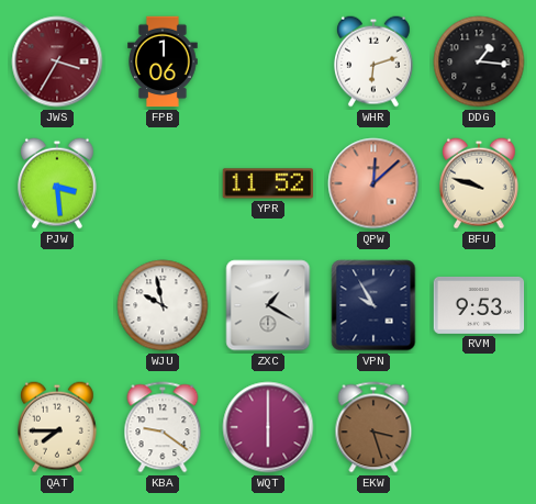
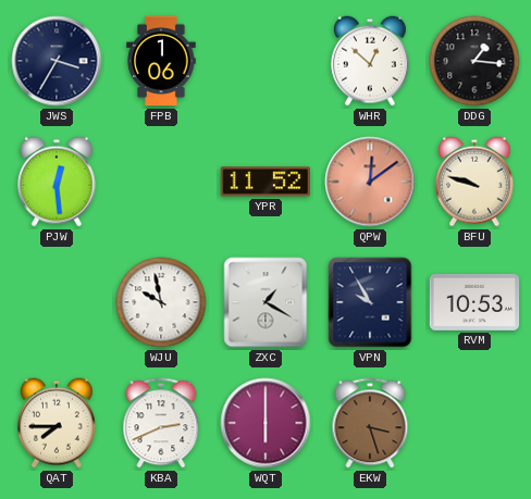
JWS dial: burgundy -> navy (57, 61)
WHR: 6:12 -> 12:52 (370, 61)
PJW: 3:29 -> 12:29 (57, 182)
QPW: 12:08 -> 12:09 (370, 182)
RVM: 9:53 -> 10:53 (474, 302)
KBA: 9:21 -> 2:41 (161, 423)
